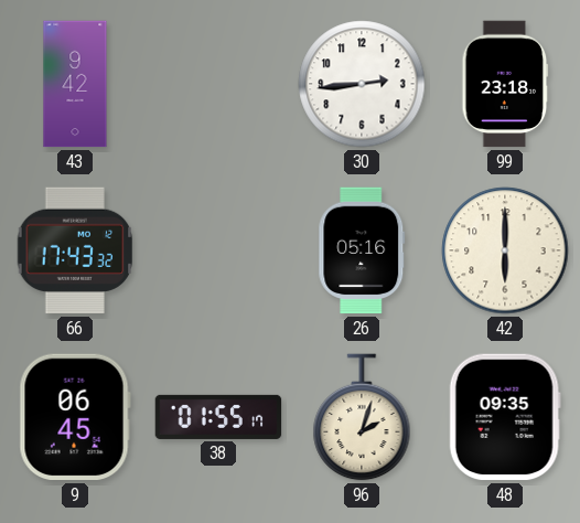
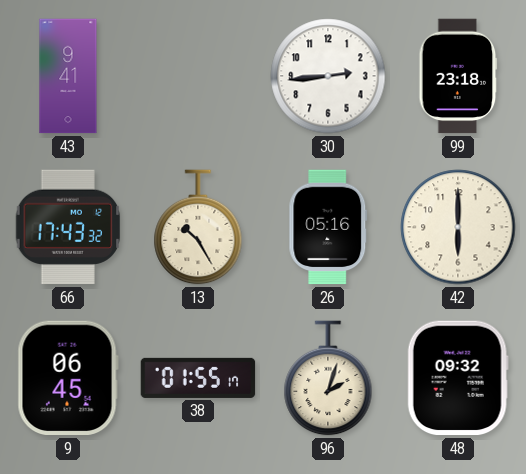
43: 9:42 -> 9:41 (68, 76)
13: none -> 10:25 (198, 227)
48: 09:35 -> 09:32 (458, 378)
